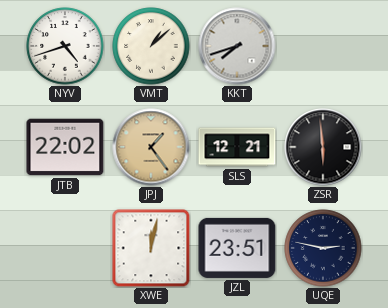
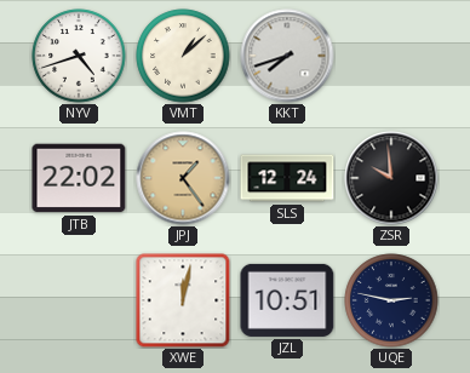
SLS: 12:21 -> 12:24 (287, 178)
ZSR: 5:59 -> 9:59 (391, 178)
JZL: 23:51 -> 10:51 (287, 300)
